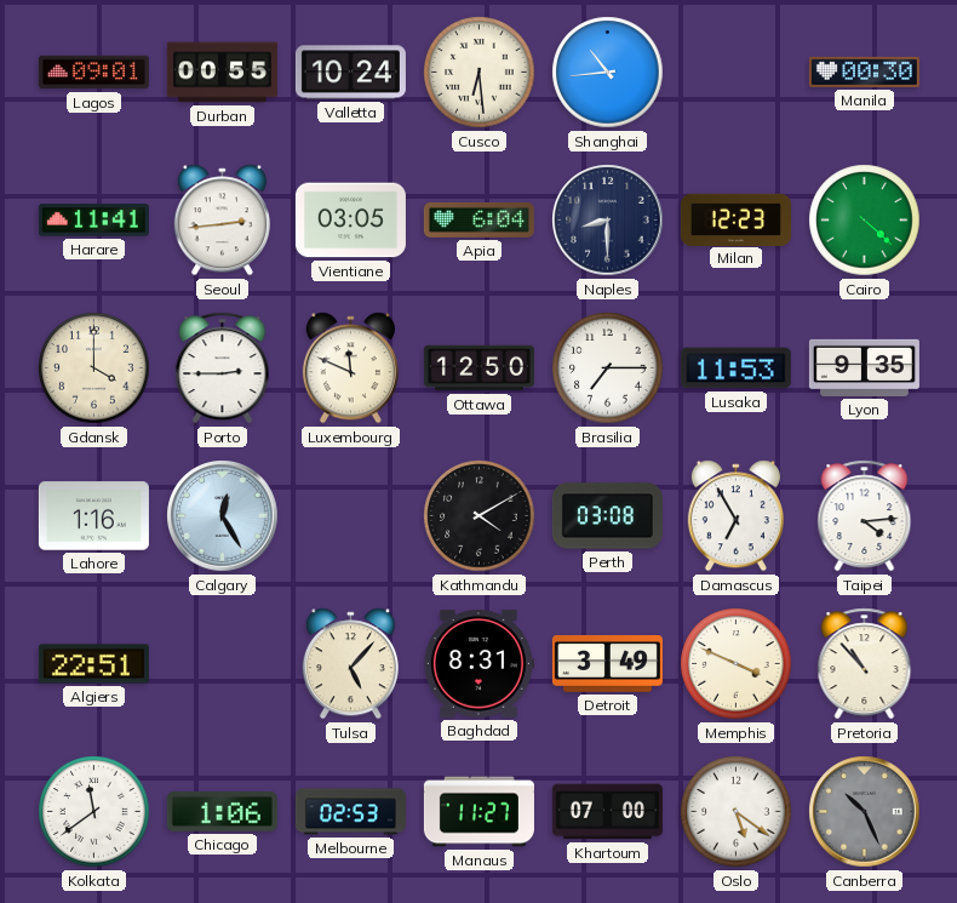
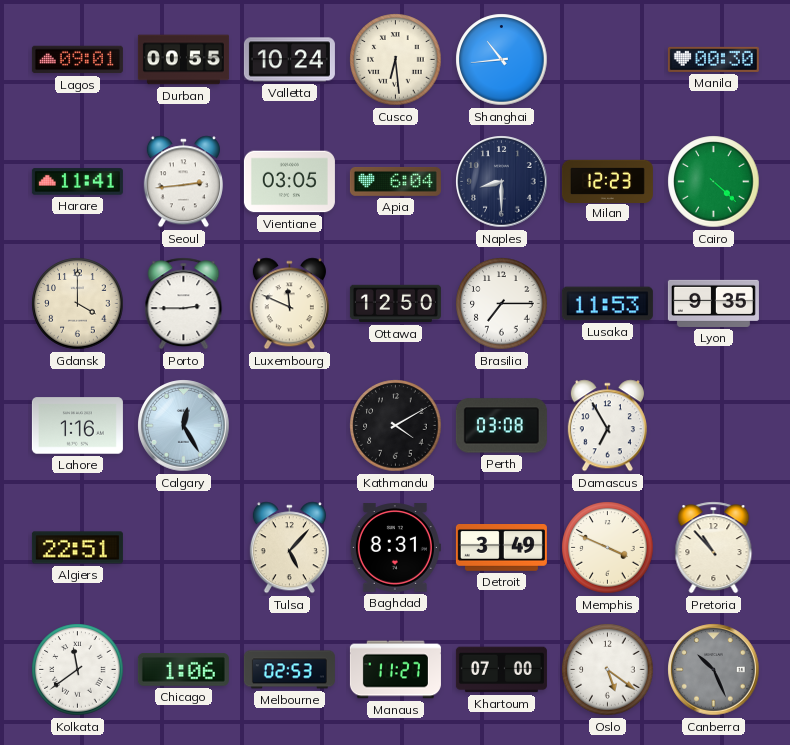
Taipei: 4:14 -> none (865, 516)
